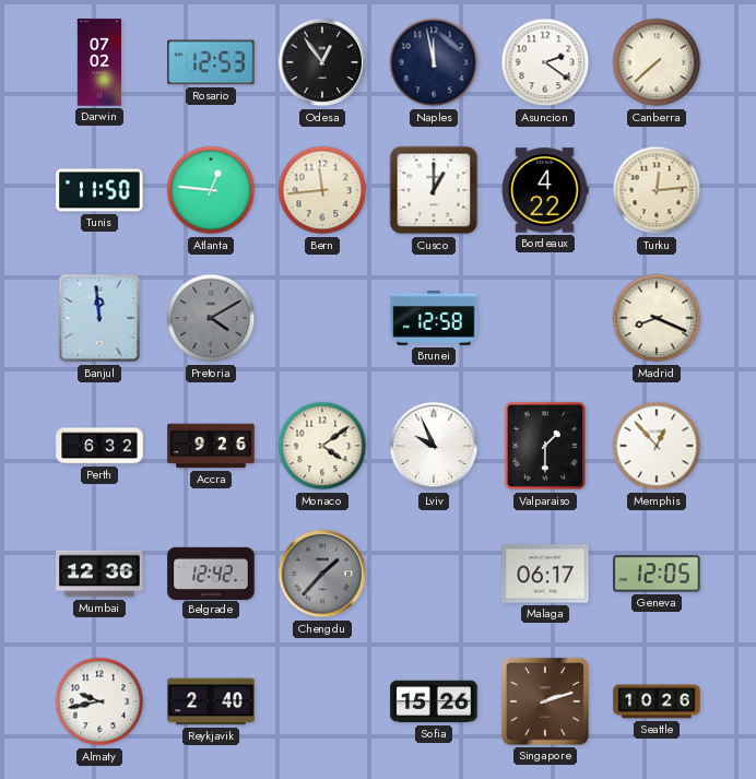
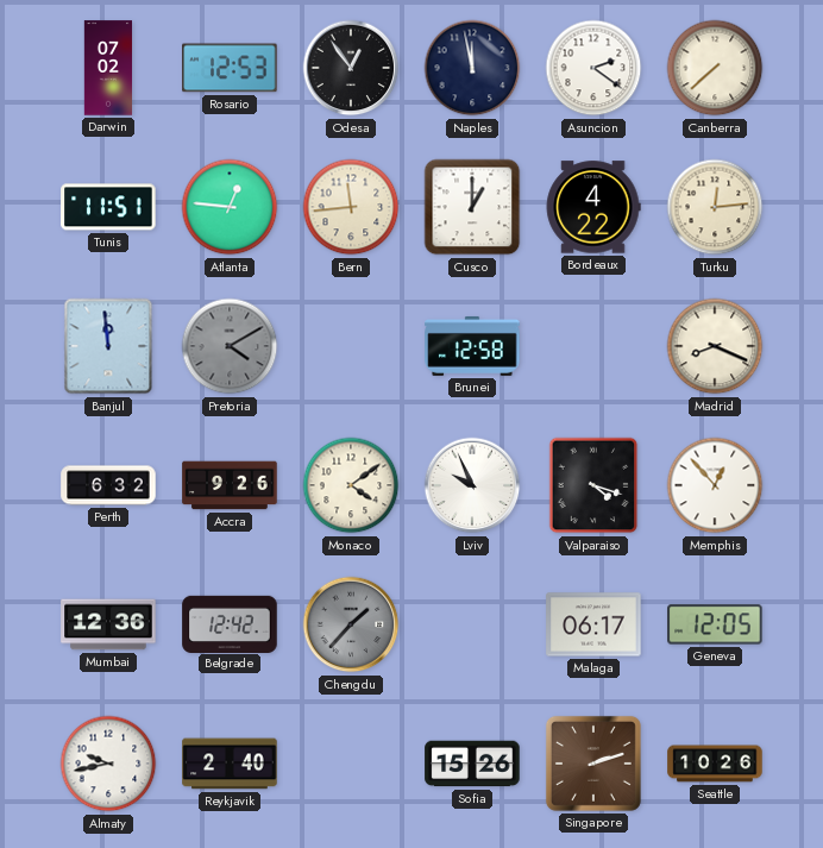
Tunis: 11:50 -> 11:51 (108, 207)
Valparaiso: 1:30 -> 4:18 (593, 485)
